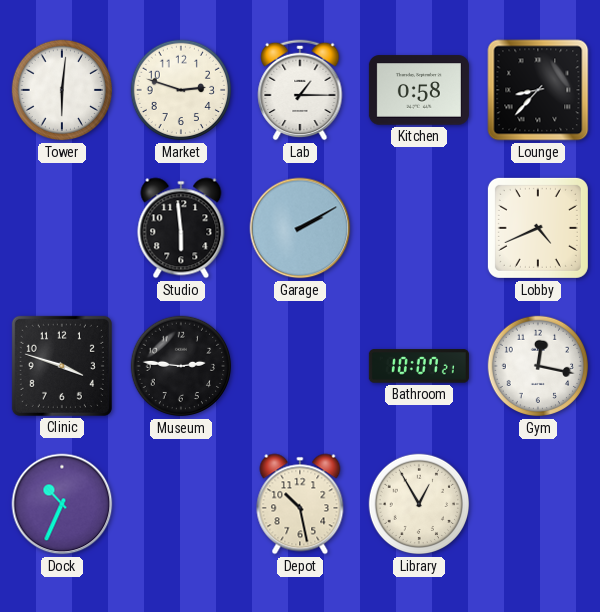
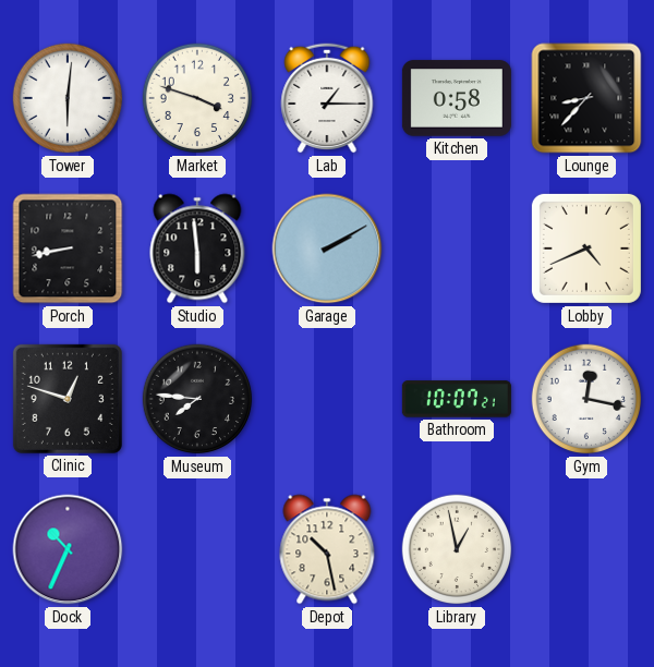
Market: 2:48 -> 3:48 (197, 98)
Porch: none -> 8:43 (68, 248)
Clinic: 3:48 -> 12:48 (68, 399)
Museum: 2:46 -> 7:46 (197, 399)
Library: 12:55 -> 12:58 (457, 549)
